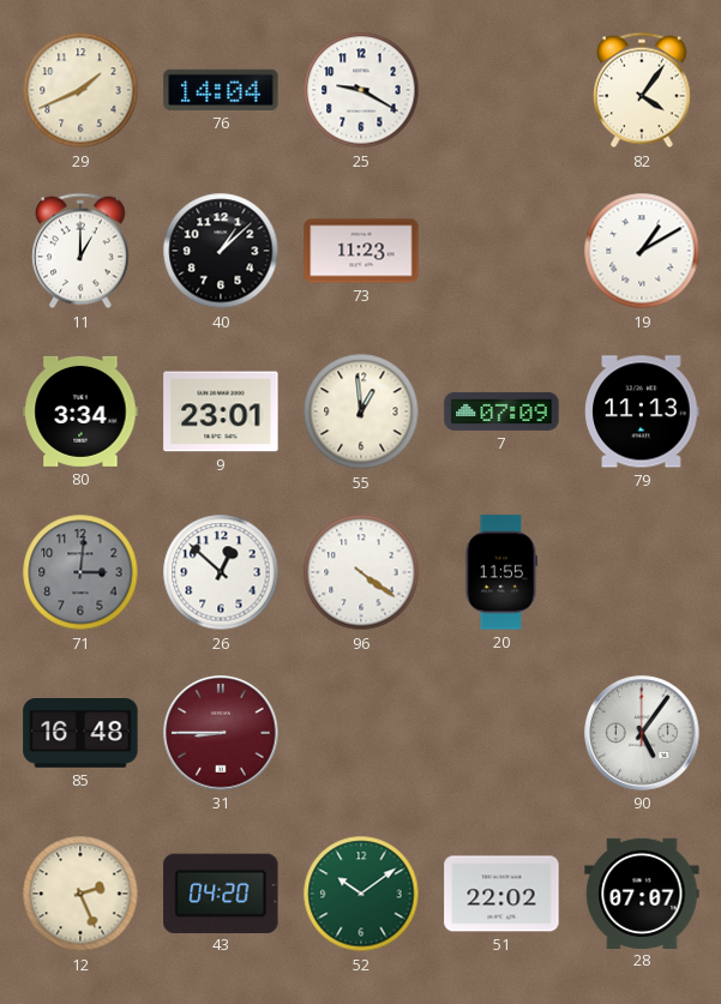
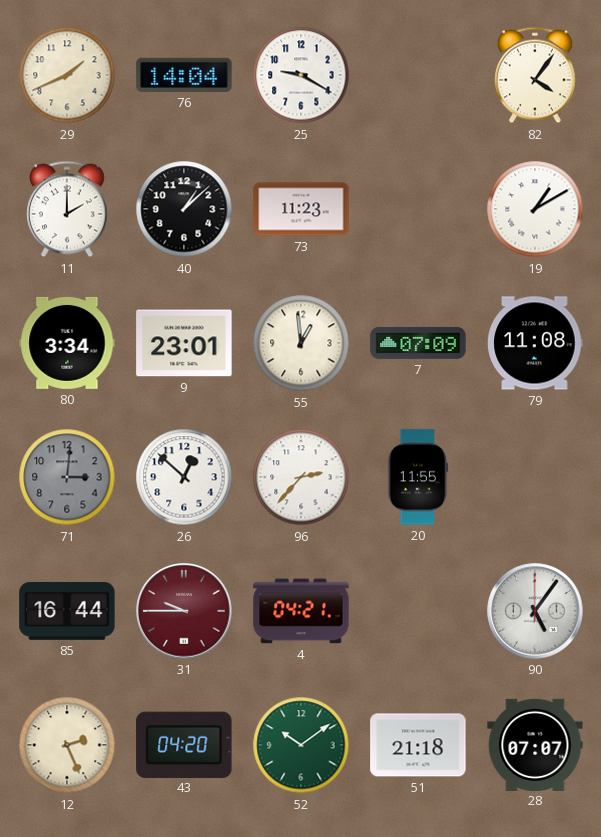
11: 1:00 -> 2:00 (68, 209)
79: 11:13 -> 11:08 (535, 343)
96: 4:21 -> 2:37 (301, 477)
85: 16:48 -> 16:44 (67, 612)
31: 8:45 -> 9:45 (184, 611)
4: none -> 04:21 (301, 611)
51: 22:02 -> 21:18 (418, 745)
